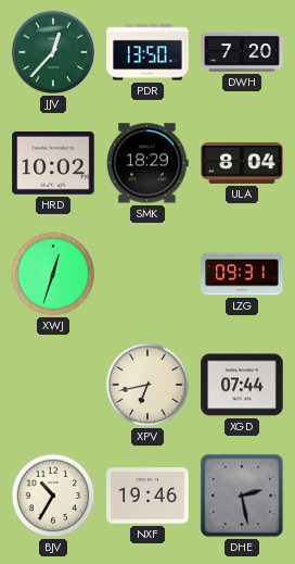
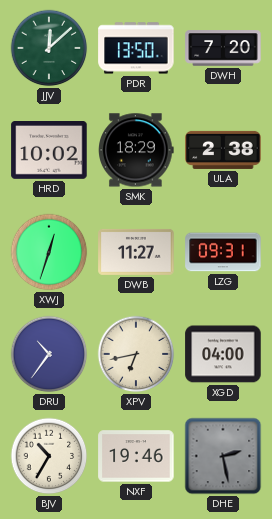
JJV: 12:37 -> 12:08 (49, 48)
ULA: 8:04 -> 2:38 (223, 150)
DWB: none -> 11:27 (136, 252)
DRU: none -> 10:36 (49, 354)
XGD: 07:44 -> 04:00 (223, 354)
